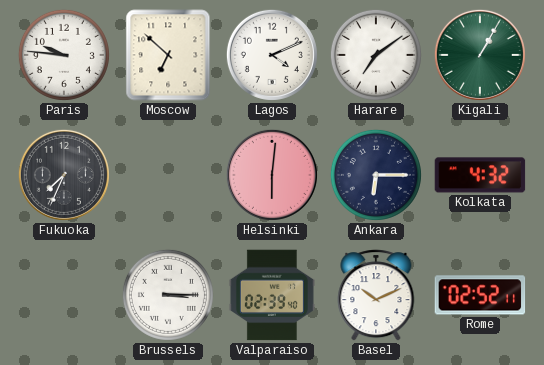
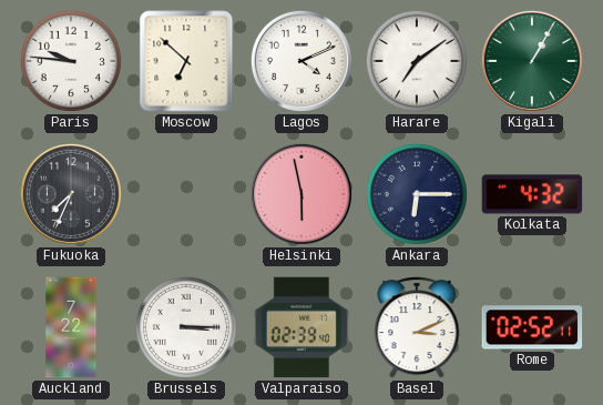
Helsinki: 6:01 -> 5:58 (301, 194)
Auckland: none -> 7:22 (71, 327)
Basel: 10:11 -> 3:11 (417, 327)
